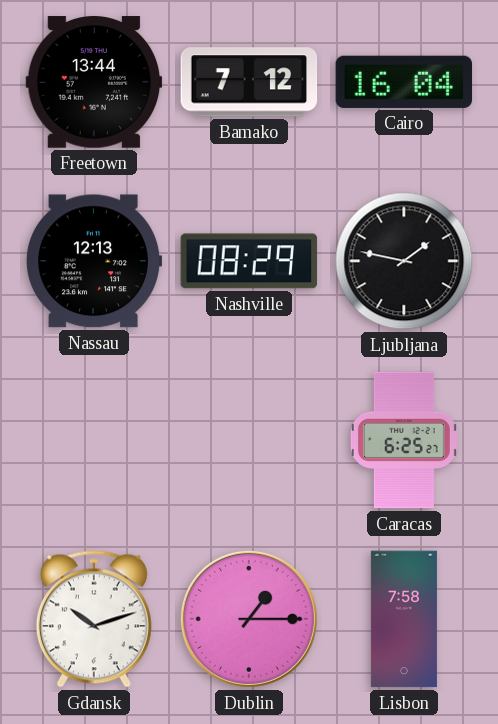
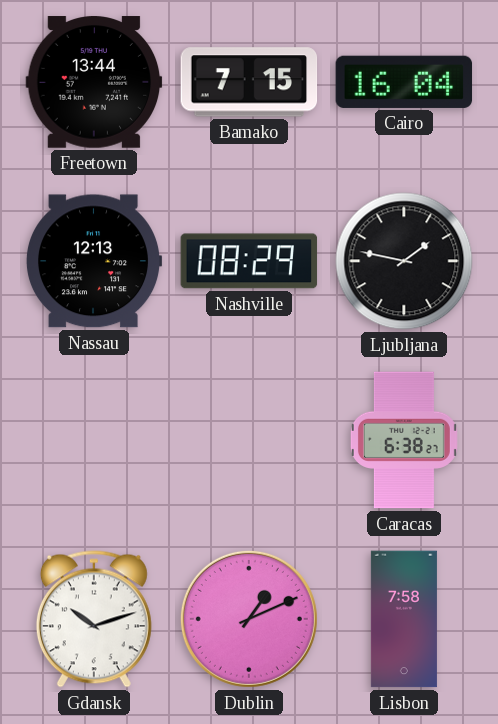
Bamako: 7:12 -> 7:15 (249, 82)
Caracas: 6:25 -> 6:38 (404, 440)
Dublin: 1:15 -> 1:11 (249, 619)
